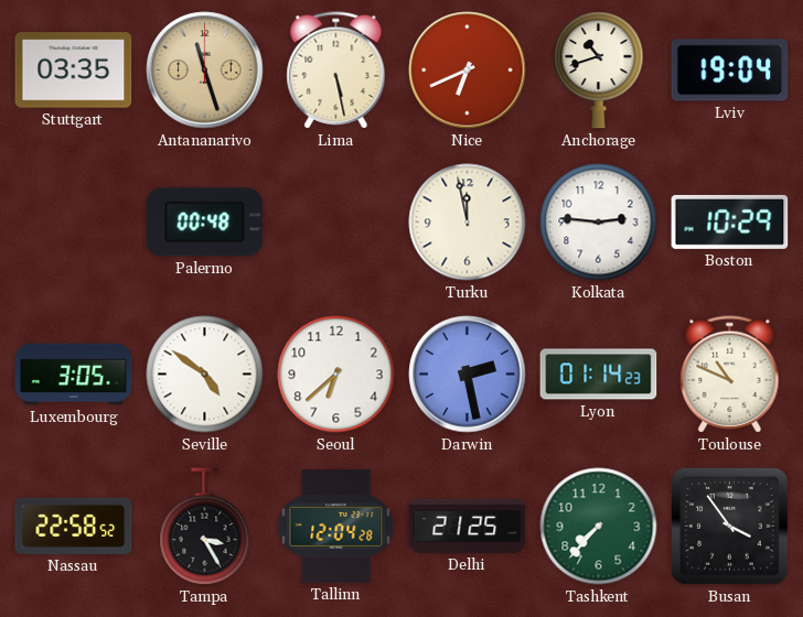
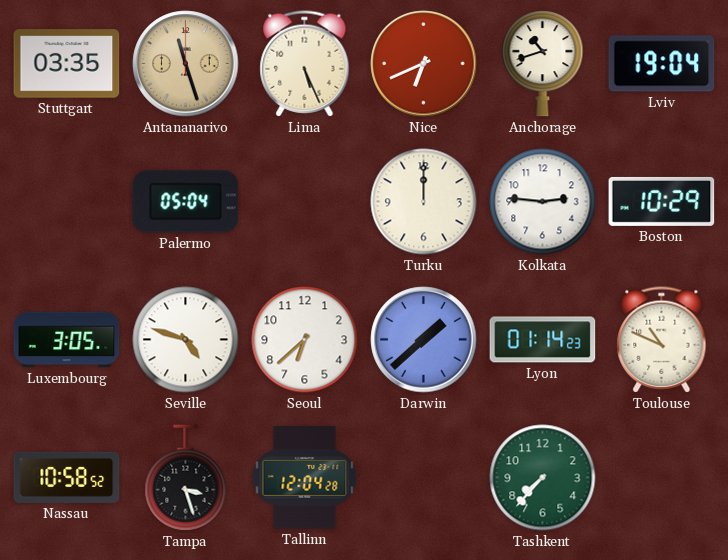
Lima: 5:28 -> 5:26 (305, 64)
Palermo: 00:48 -> 05:04 (186, 202)
Turku: 11:58 -> 12:00 (424, 202)
Seville: 4:51 -> 4:48 (186, 340)
Darwin: 2:28 -> 1:38 (424, 340)
Nassau: 22:58 -> 10:58 (67, 477)
Tampa: 3:25 -> 3:27 (186, 478)
Delhi: 21:25 -> none (468, 526)
Busan: 3:54 -> none (730, 527)
